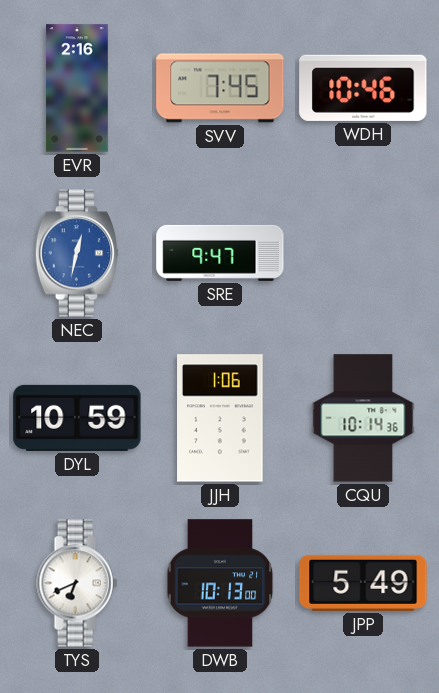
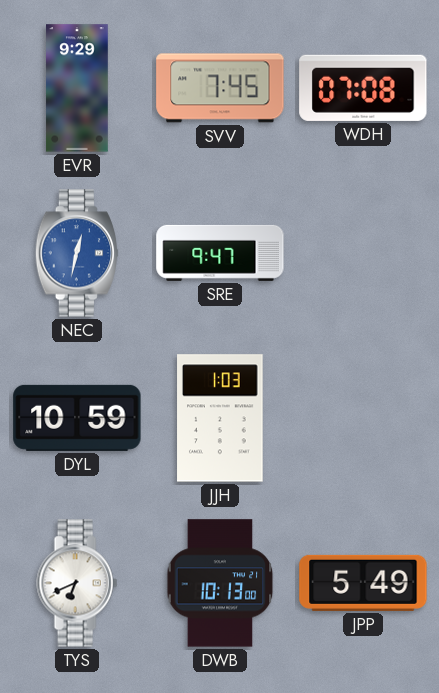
EVR: 2:16 -> 9:29 (77, 88)
WDH: 10:46 -> 07:08 (363, 88)
JJH: 1:06 -> 1:03 (220, 418)
CQU: 10:14 -> none (363, 418)
